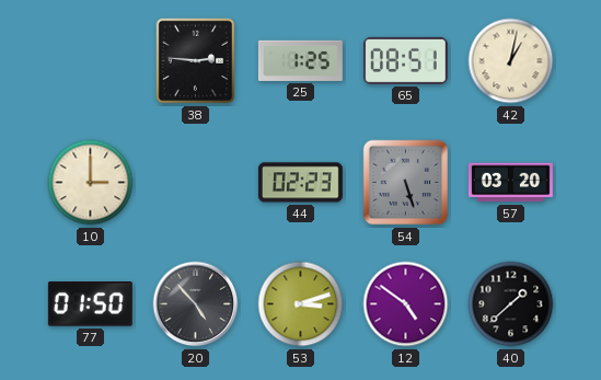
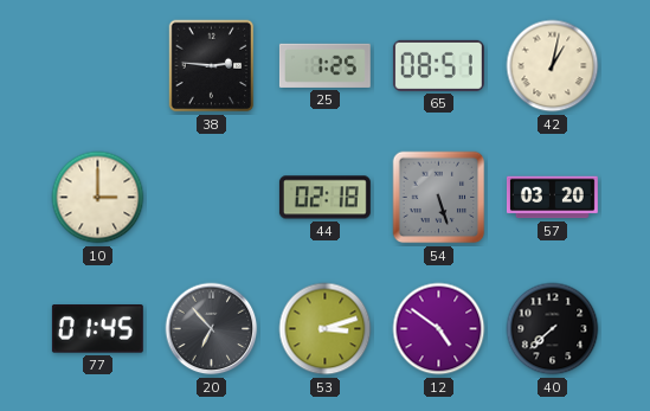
44: 02:23 -> 02:18 (324, 198)
77: 01:50 -> 01:45 (97, 329)
20: 4:53 -> 6:53 (212, 329)
40: 1:38 -> 7:38 (553, 329)
